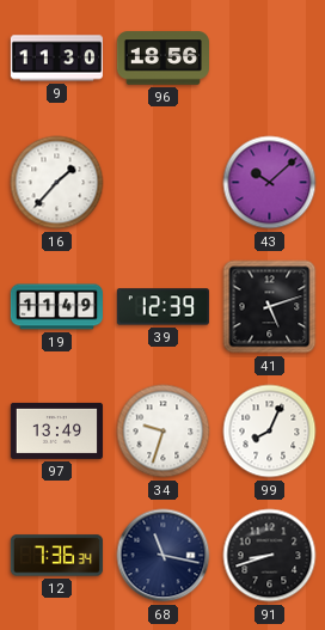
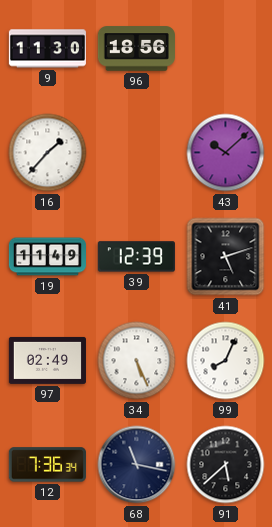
97: 13:49 -> 02:49 (47, 360)
34: 9:33 -> 5:26 (137, 361)
91: 8:42 -> 5:38 (226, 465)
